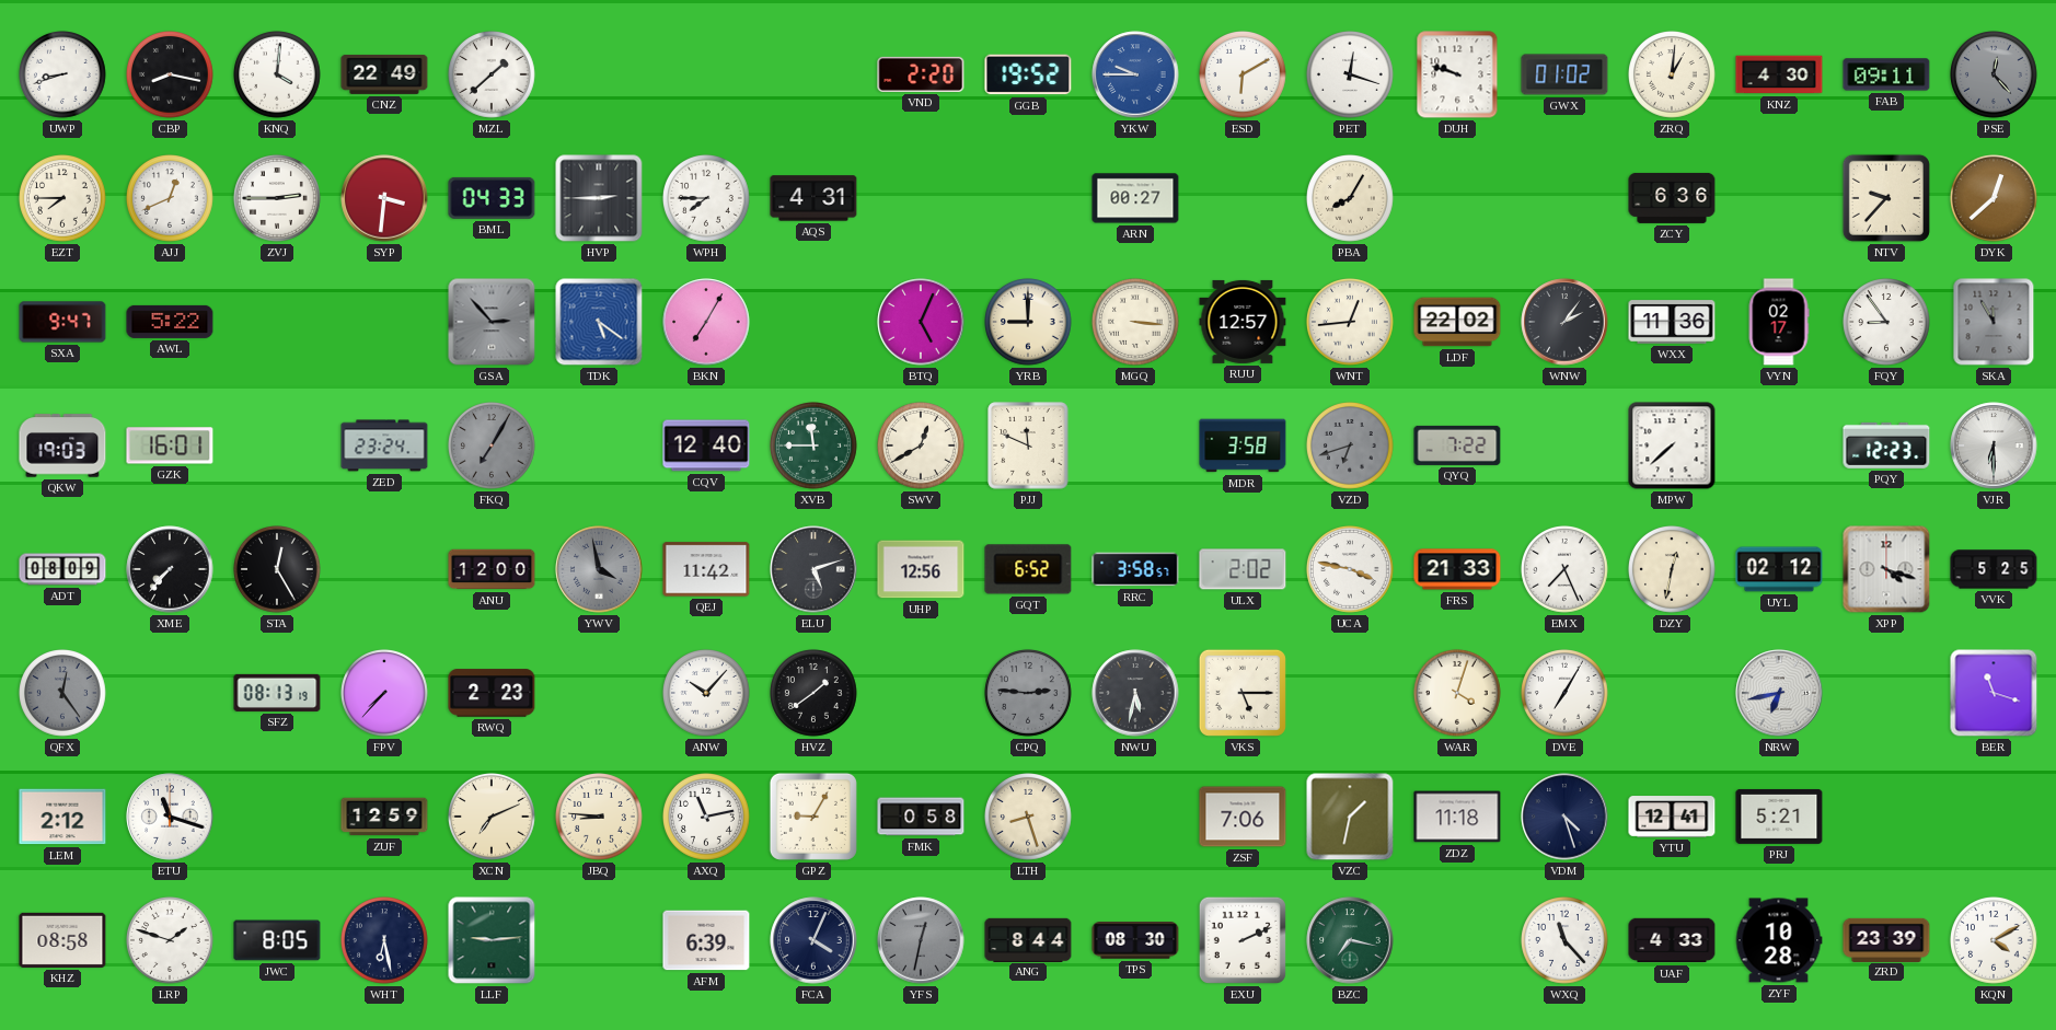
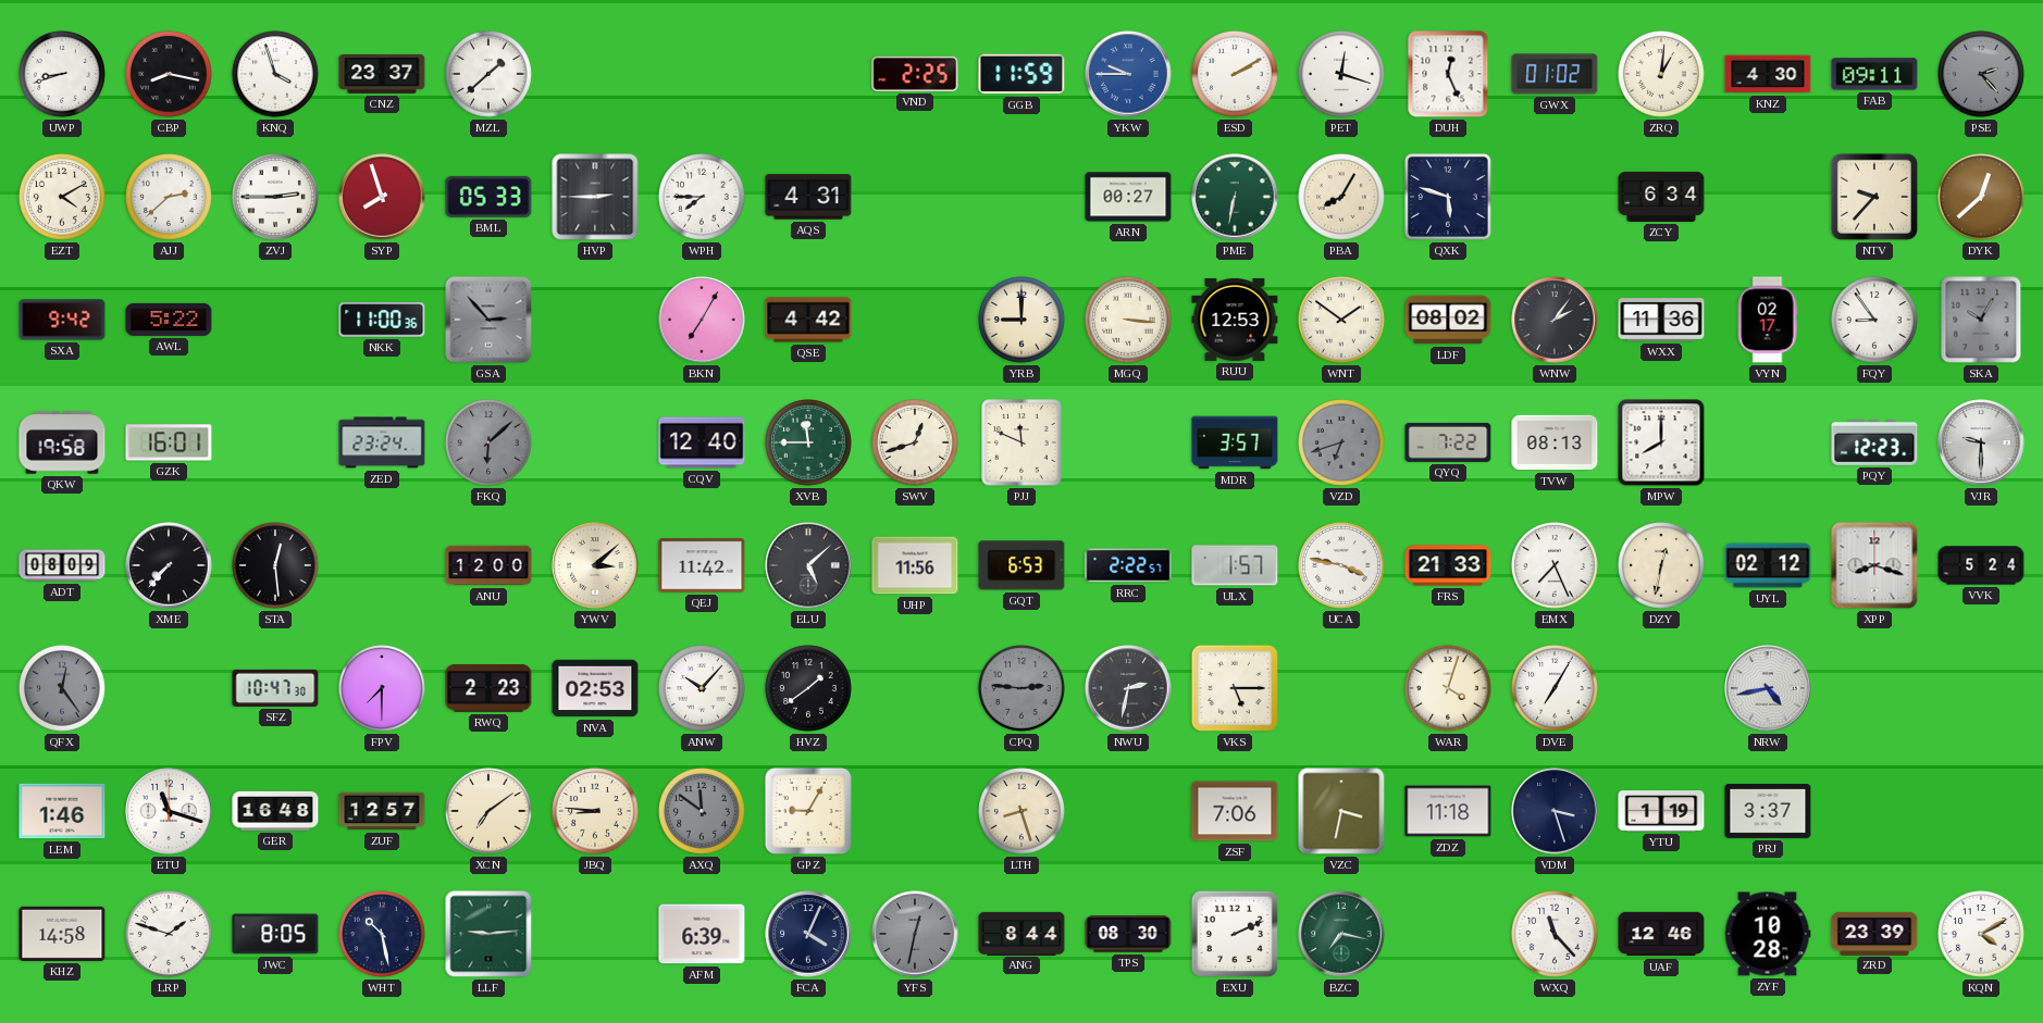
KNQ: 4:01 -> 3:57 (276, 75)
CNZ: 22:49 -> 23:37 (382, 74)
VND: 2:20 -> 2:25 (915, 74)
GGB: 19:52 -> 11:59 (1022, 74)
ESD: 6:10 -> 2:10 (1236, 75)
DUH: 9:48 -> 12:26 (1448, 74)
PSE: 12:23 -> 2:23 (1982, 75)
EZT: 7:45 -> 4:10 (63, 198)
AJJ: 12:41 -> 2:38 (170, 198)
SYP: 3:31 -> 7:57 (382, 197)
BML: 04:33 -> 05:33 (488, 197)
PME: none -> 6:32 (1235, 197)
QXK: none -> 5:48 (1448, 197)
ZCY: 6:36 -> 6:34 (1661, 197)
SXA: 9:47 -> 9:42 (62, 320)
NKK: none -> 11:00 (382, 320)
TDK: 5:21 -> none (599, 322)
QSE: none -> 4:42 (808, 320)
BTQ: 5:04 -> none (921, 322)
RUU: 12:57 -> 12:53 (1235, 320)
WNT: 12:44 -> 1:51 (1342, 321)
LDF: 22:02 -> 08:02 (1448, 320)
SKA: 11:55 -> 10:05 (1981, 320)
QKW: 19:03 -> 19:58 (62, 442)
FKQ: 7:05 -> 6:08 (490, 444)
SWV: 12:40 -> 12:42 (916, 444)
MDR: 3:58 -> 3:57 (1235, 442)
TVW: none -> 08:13 (1555, 442)
MPW: 7:38 -> 8:00 (1661, 442)
VJR: 6:30 -> 9:30 (1981, 442)
STA: 12:25 -> 12:29 (276, 566)
YWV: 3:58 -> 3:08 (595, 565)
YWV dial: grey -> cream (595, 565)
ELU: 5:12 -> 5:08 (808, 565)
UHP: 12:56 -> 11:56 (915, 565)
GQT: 6:52 -> 6:53 (1022, 565)
RRC: 3:58 -> 2:22 (1128, 565)
ULX: 2:02 -> 1:57 (1235, 565)
XPP: 4:18 -> 8:18 (1874, 565)
VVK: 5:25 -> 5:24 (1981, 565)
SFZ: 08:13 -> 10:47 (275, 688)
FPV: 7:37 -> 7:30 (383, 689)
NVA: none -> 02:53 (595, 688)
NWU: 5:32 -> 2:32 (1128, 688)
NRW: 6:43 -> 4:43 (1768, 688)
BER: 11:18 -> none (1994, 693)
LEM: 2:12 -> 1:46 (62, 811)
GER: none -> 16:48 (275, 811)
ZUF: 12:59 -> 12:57 (382, 811)
XCN: 7:11 -> 7:09 (490, 812)
AXQ: 11:13 -> 11:51 (703, 812)
AXQ dial: white -> grey (703, 812)
FMK: 0:58 -> none (921, 817)
VZC: 1:32 -> 3:32 (1341, 811)
VDM: 4:27 -> 3:27 (1555, 811)
YTU: 12:41 -> 1:19 (1661, 811)
PRJ: 5:21 -> 3:37 (1768, 811)
KHZ: 08:58 -> 14:58 (62, 934)
WHT: 6:28 -> 10:28 (383, 935)
UAF: 4:33 -> 12:46 (1661, 934)
